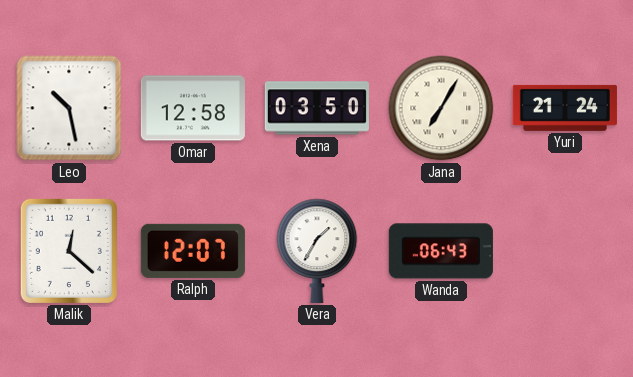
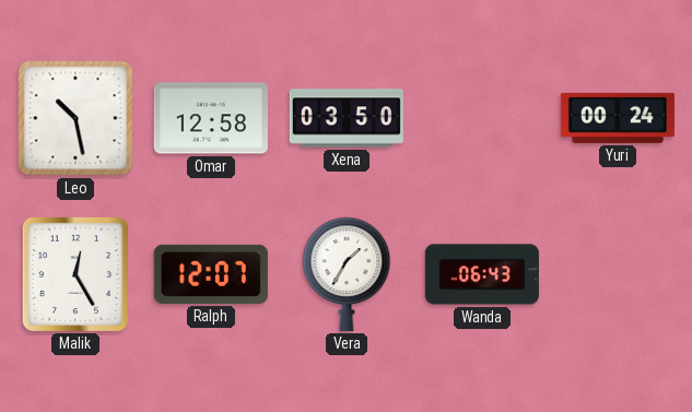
Jana: 7:05 -> none (441, 108)
Yuri: 21:24 -> 00:24 (618, 118)
Malik: 12:22 -> 12:25 (75, 274)
